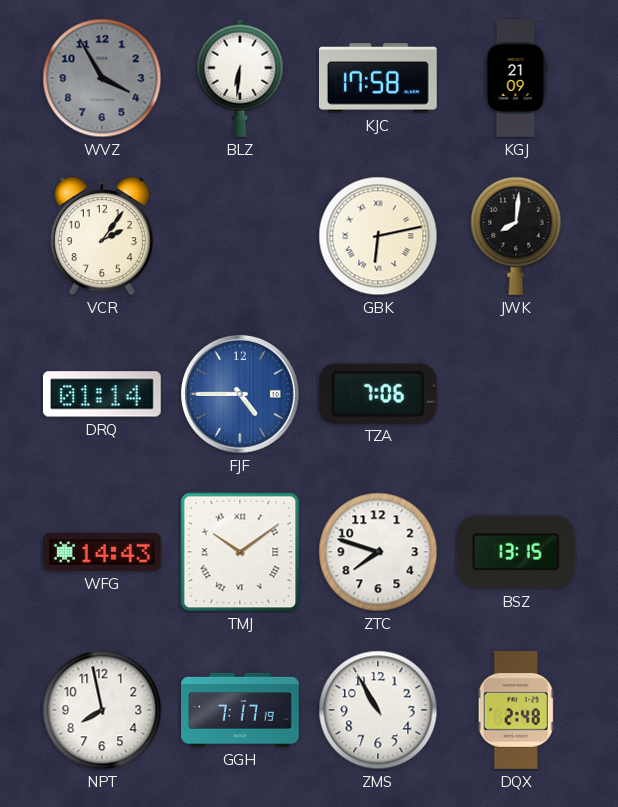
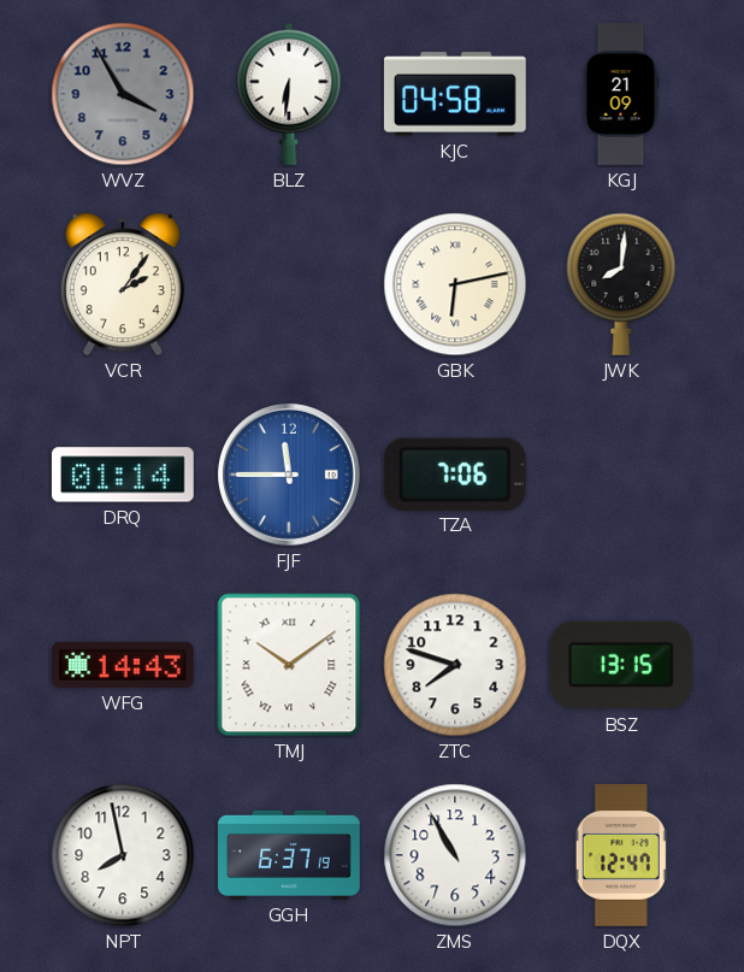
KJC: 17:58 -> 04:58 (455, 94)
FJF: 4:45 -> 11:45 (290, 476)
GGH: 7:17 -> 6:37 (289, 855)
DQX: 2:48 -> 12:47 (621, 856)
